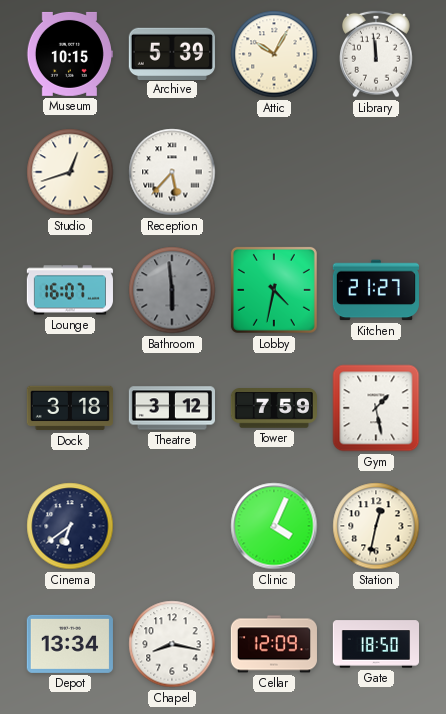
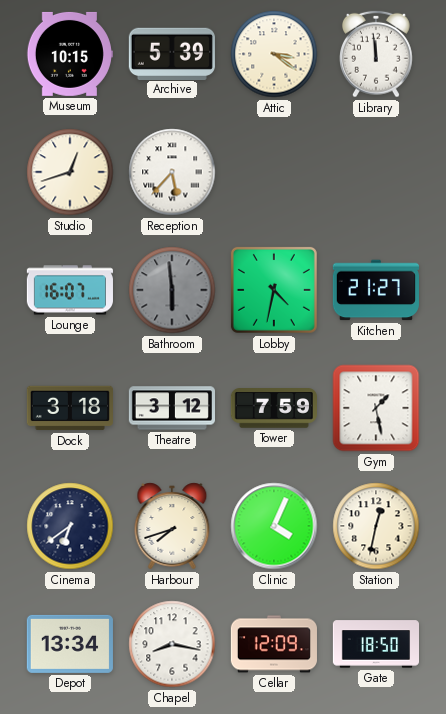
Attic: 10:05 -> 3:21 (274, 54)
Harbour: none -> 7:42 (172, 526)
